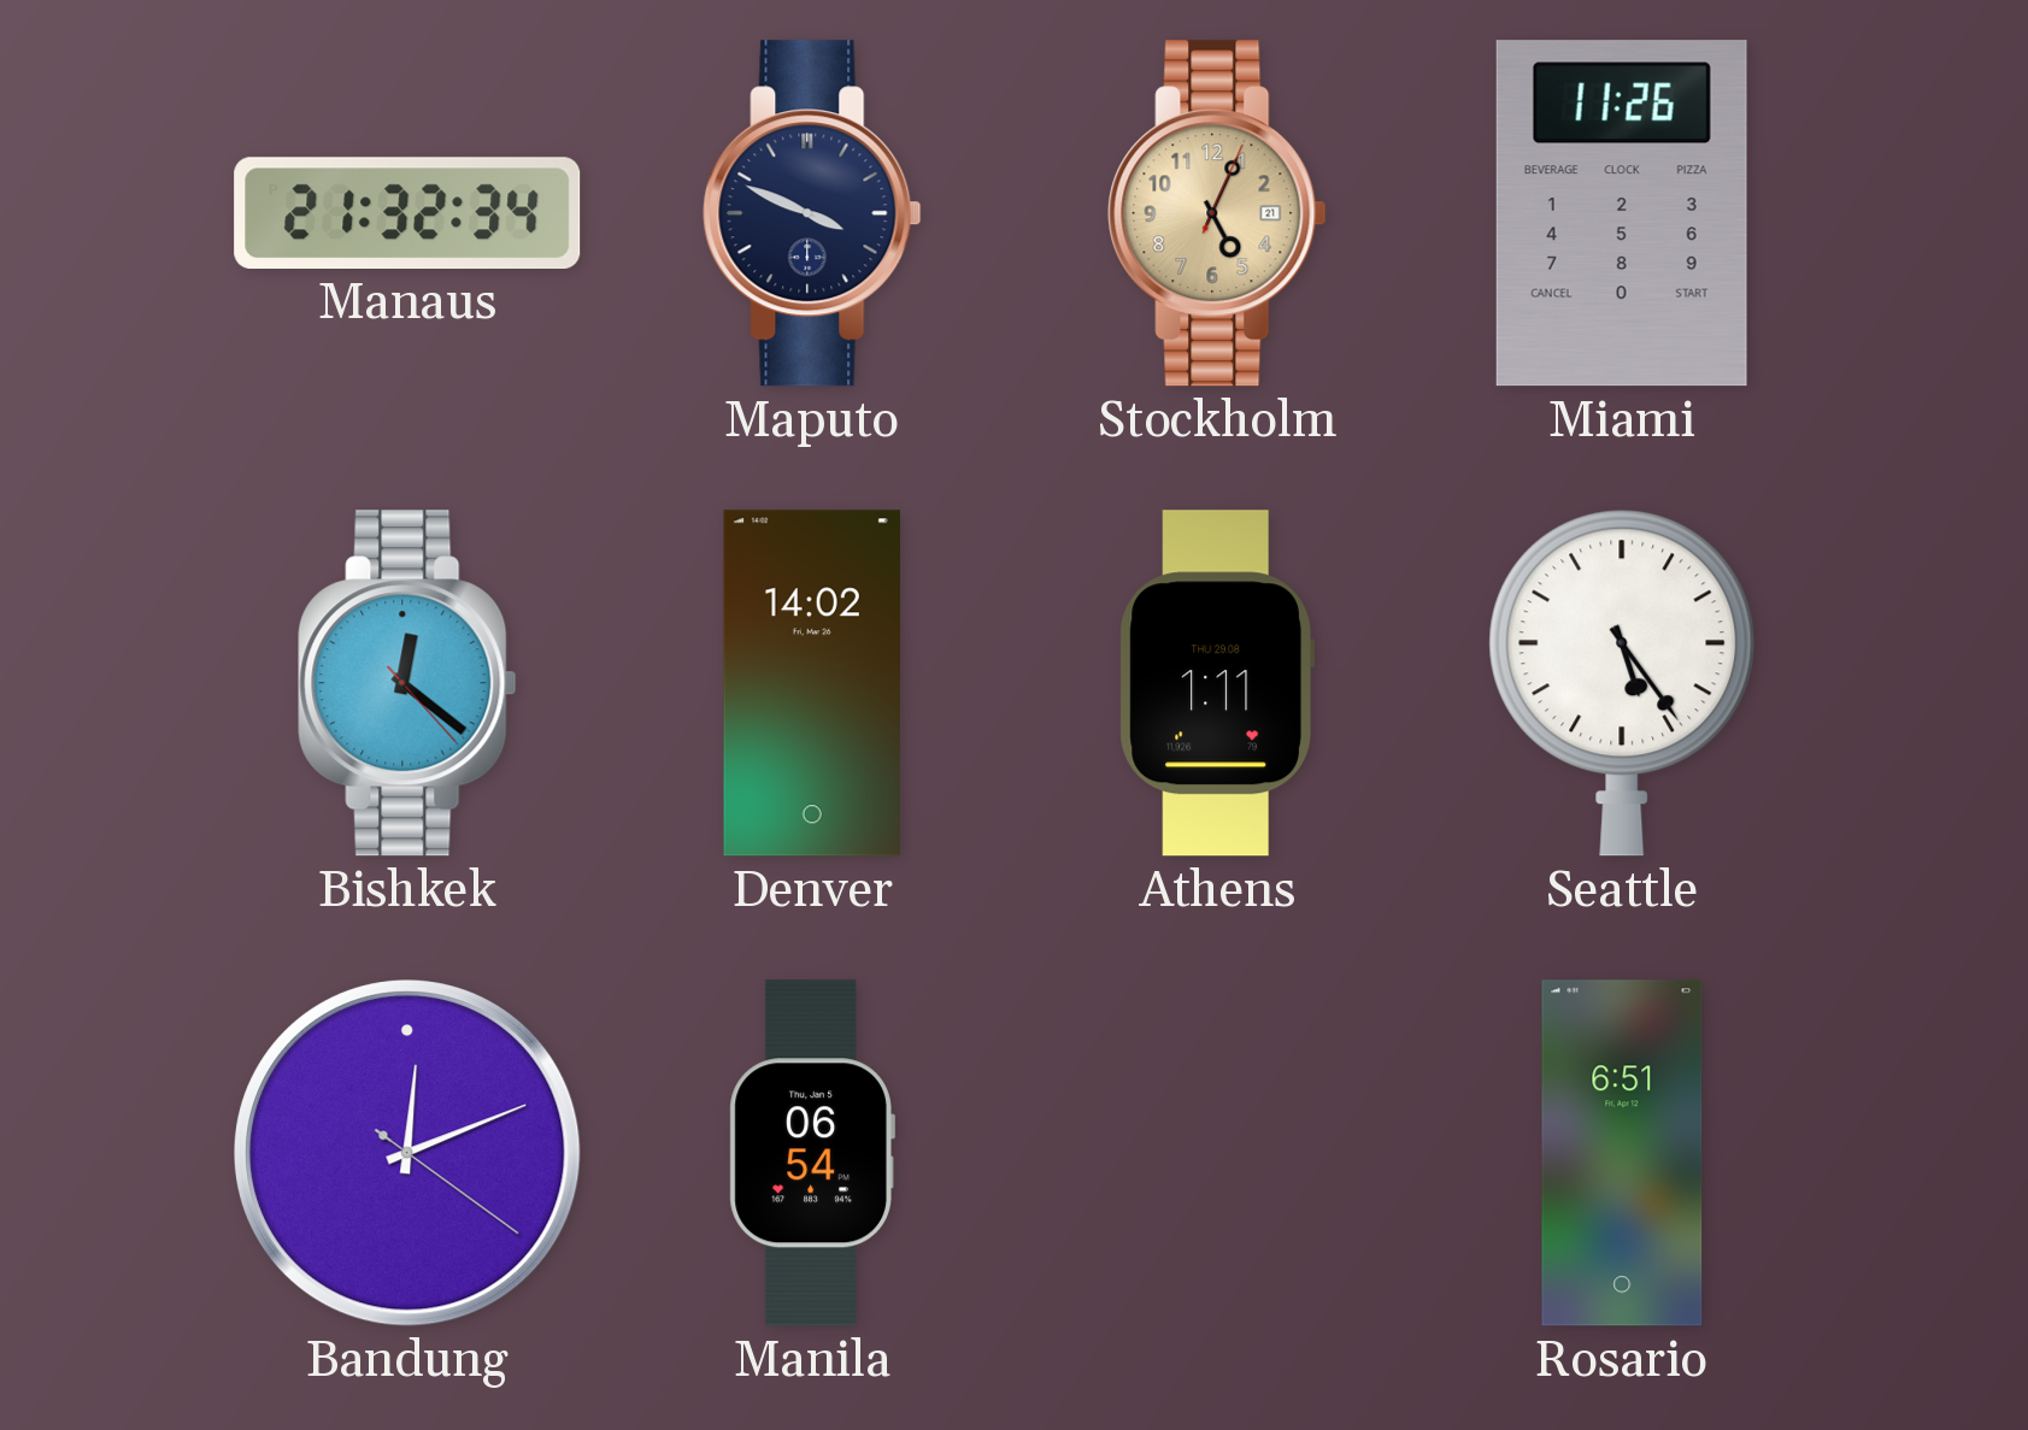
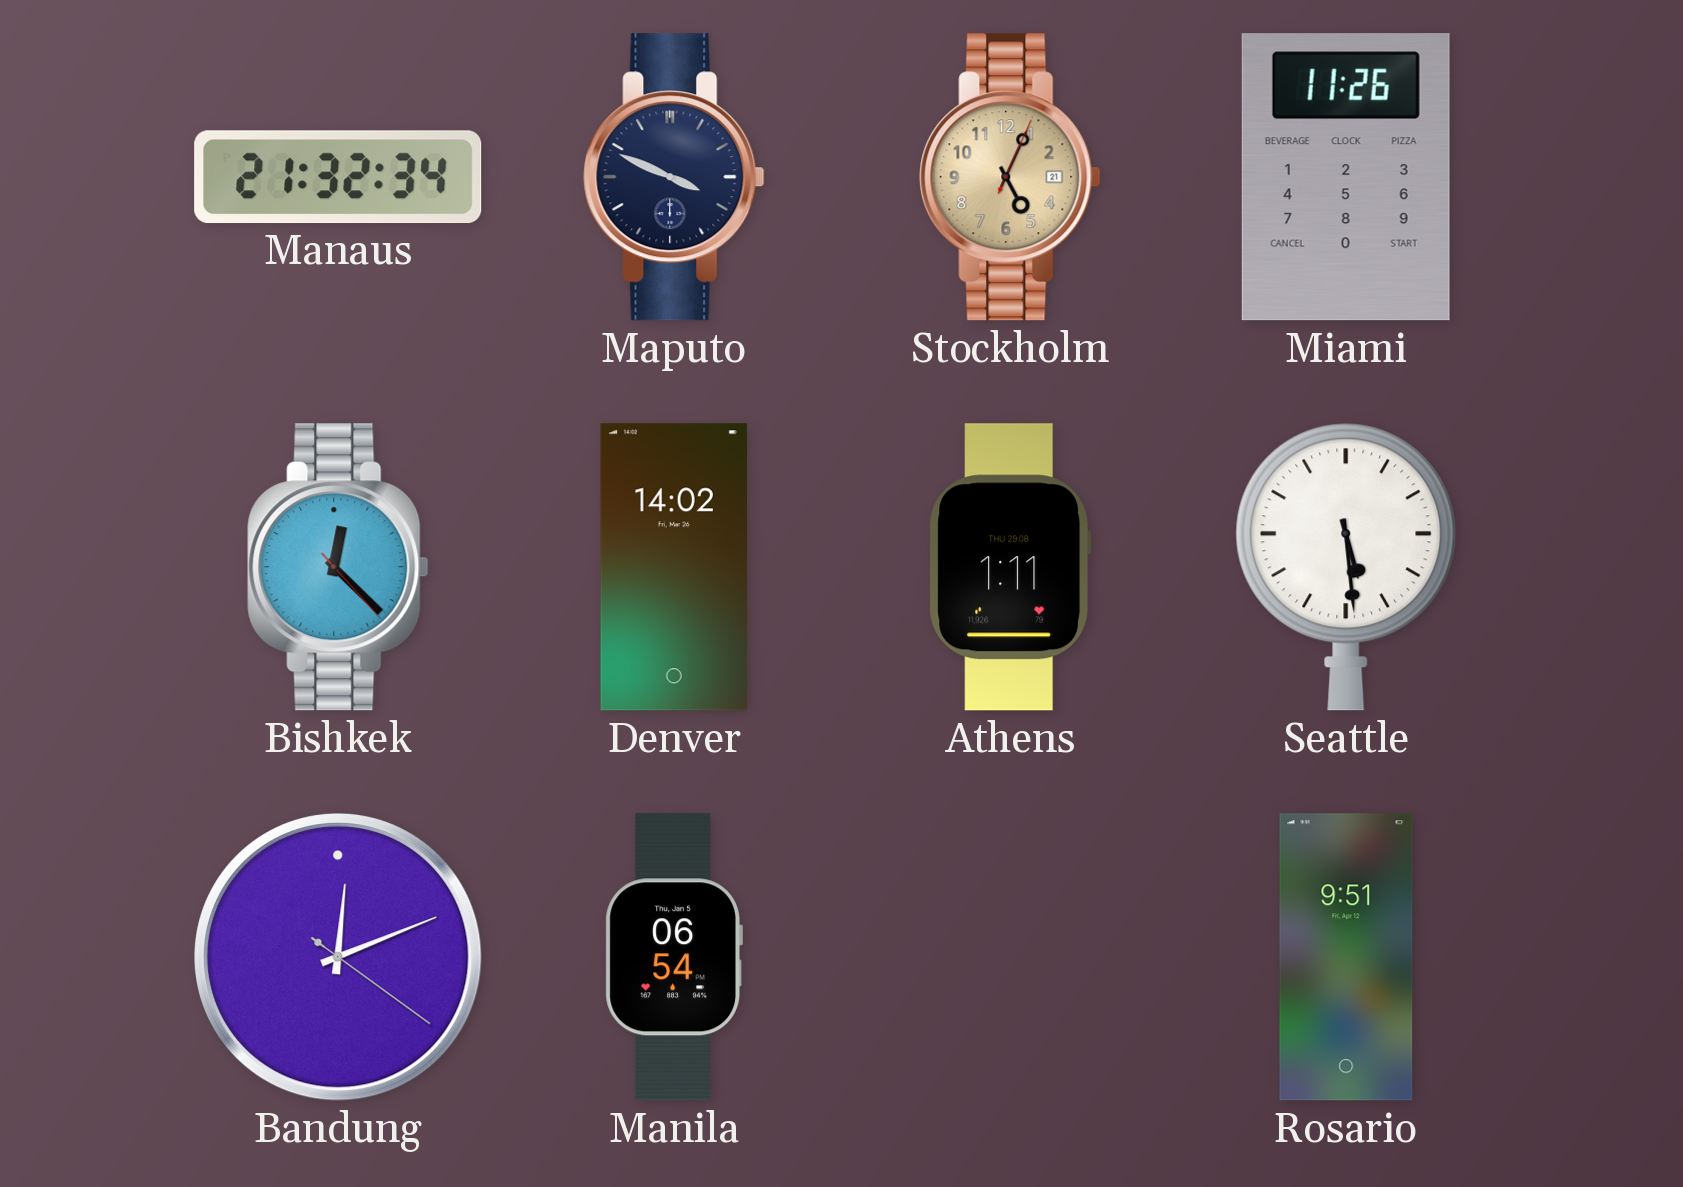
Bishkek: 12:21 -> 12:22 (338, 567)
Seattle: 5:24 -> 5:29 (1346, 567)
Rosario: 6:51 -> 9:51 (1346, 957)
